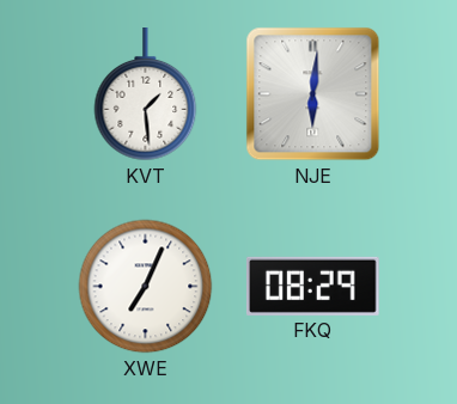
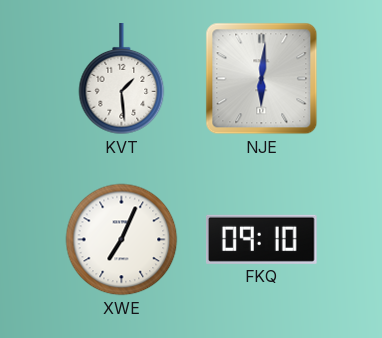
FKQ: 08:29 -> 09:10 (261, 239)
